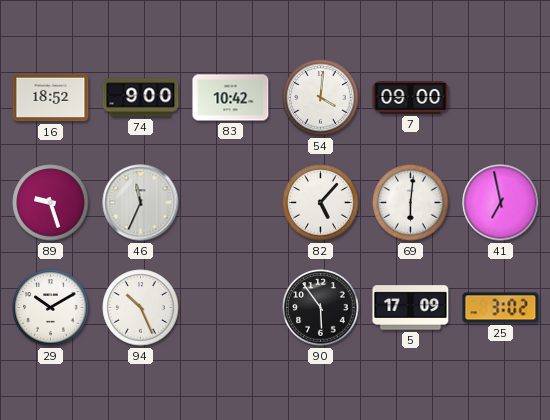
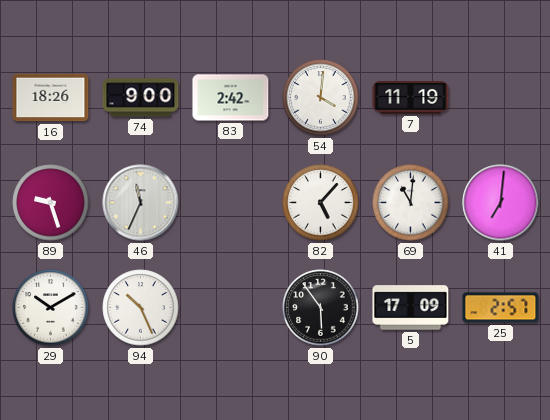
16: 18:52 -> 18:26 (51, 98)
83: 10:42 -> 2:42 (231, 98)
7: 09:00 -> 11:19 (411, 98)
69: 6:01 -> 11:01 (411, 203)
41: 6:58 -> 7:01 (501, 203)
25: 3:02 -> 2:57 (501, 308)
